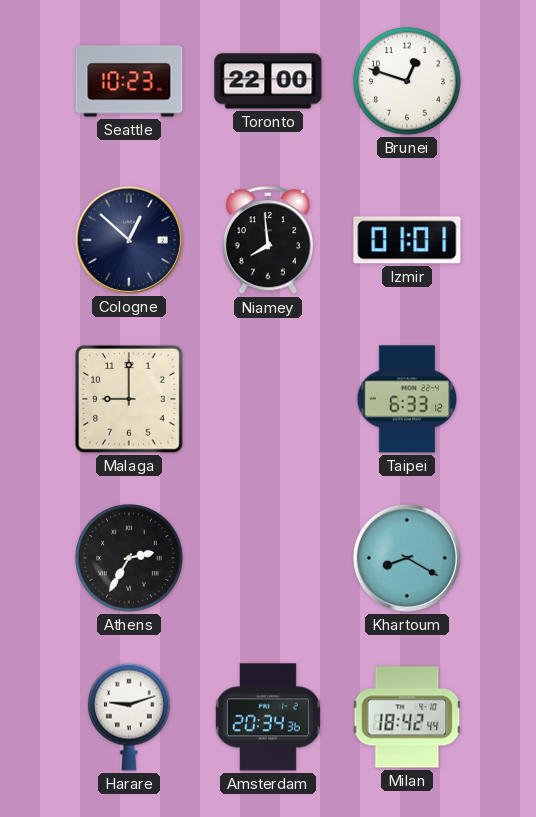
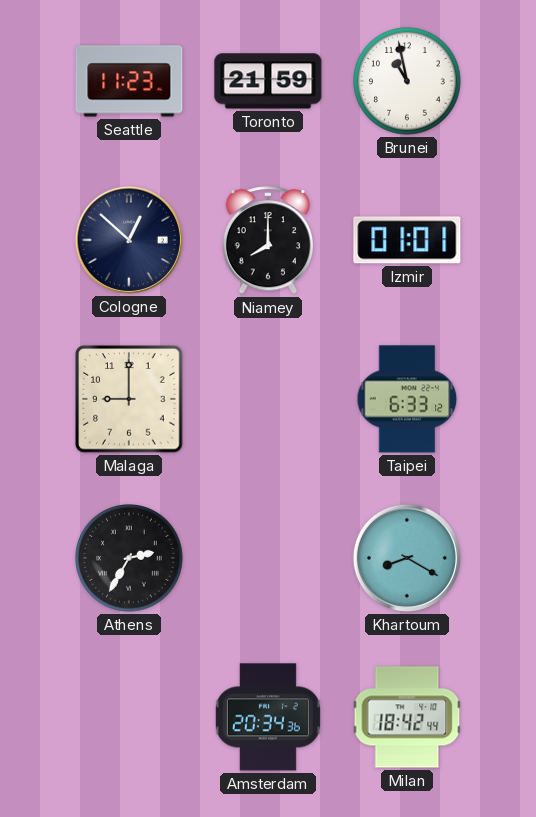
Seattle: 10:23 -> 11:23 (129, 81)
Toronto: 22:00 -> 21:59 (268, 81)
Brunei: 12:48 -> 10:58 (407, 81)
Niamey: 7:59 -> 8:00 (267, 241)
Harare: 9:12 -> none (130, 717)
